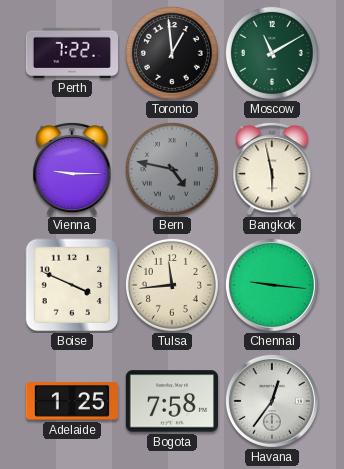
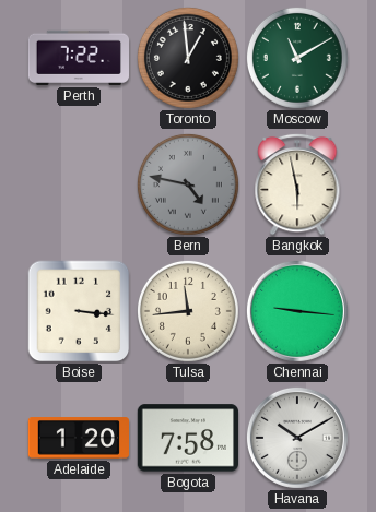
Vienna: 9:15 -> none (72, 169)
Boise: 3:49 -> 3:16 (79, 311)
Adelaide: 1:25 -> 1:20 (78, 438)
Havana: 12:36 -> 10:10 (297, 438)
